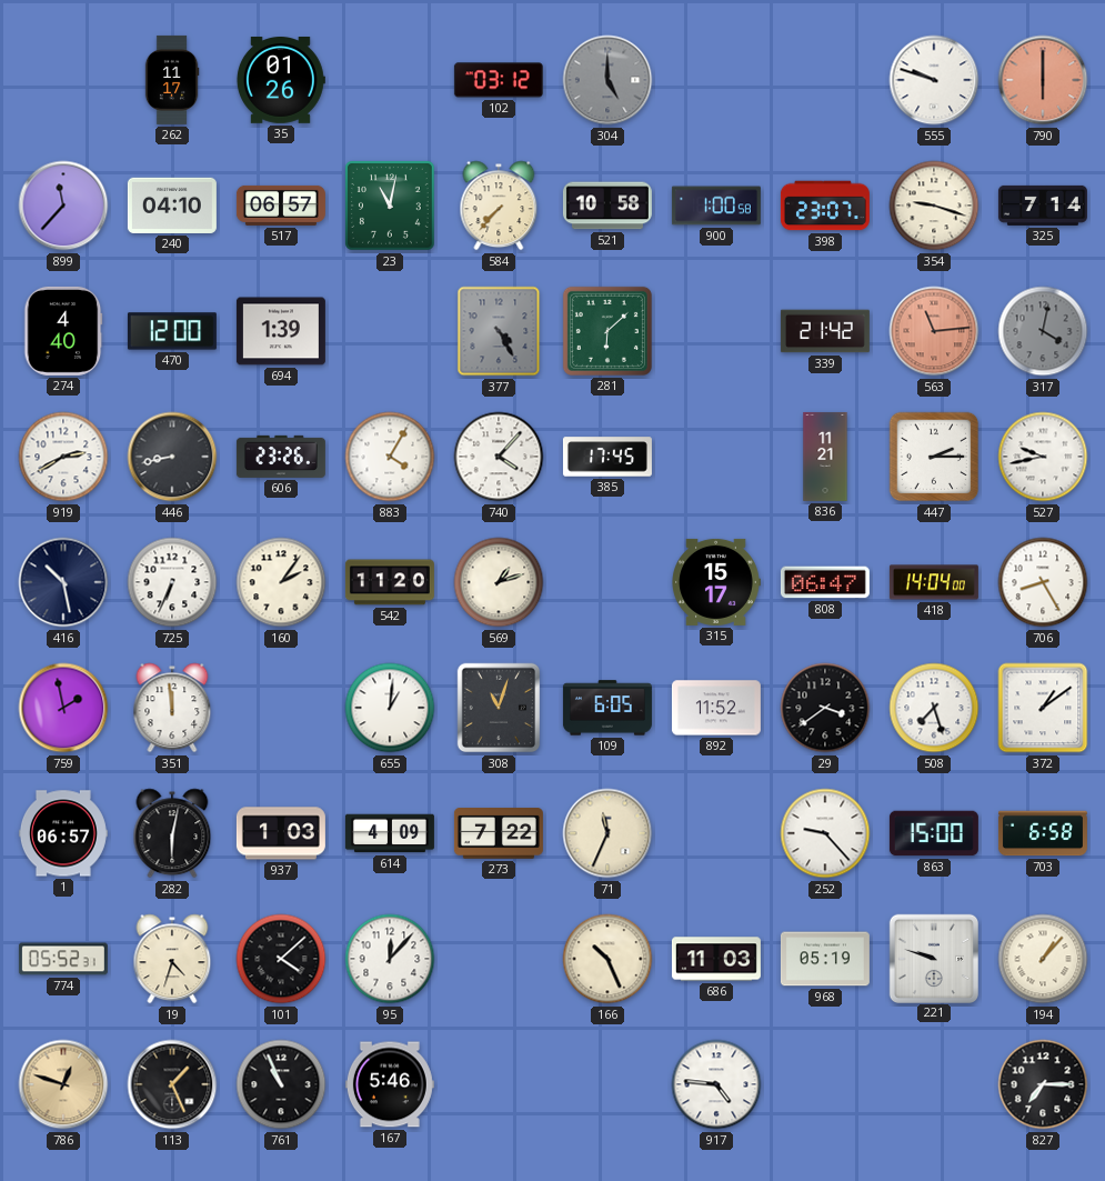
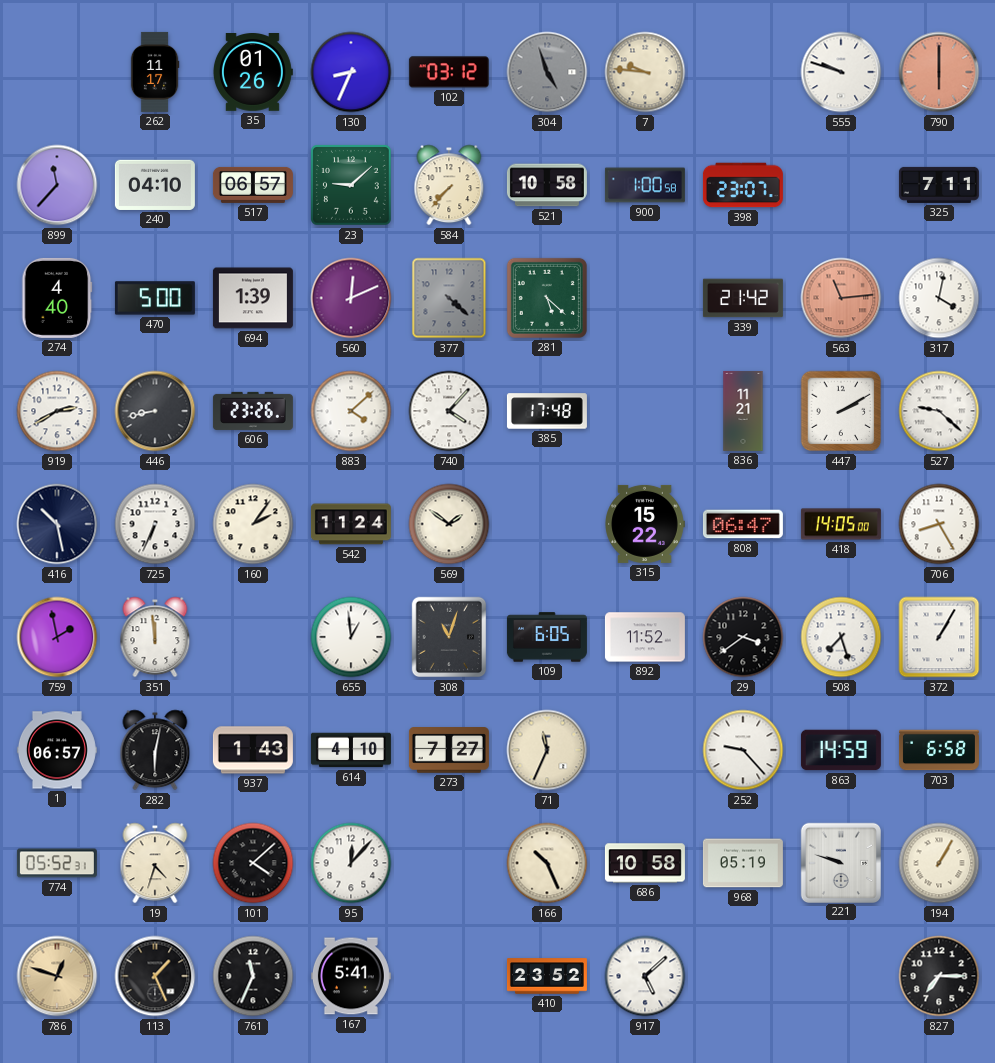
130: none -> 8:34 (351, 72)
304: 5:00 -> 4:57 (547, 72)
7: none -> 9:46 (645, 72)
23: 11:02 -> 9:08 (352, 186)
354: 9:18 -> none (934, 206)
325: 7:14 -> 7:11 (939, 185)
470: 12:00 -> 5:00 (155, 298)
560: none -> 12:11 (351, 298)
377: 4:25 -> 4:22 (449, 298)
281: 6:08 -> 5:22 (547, 298)
317 dial: grey -> white (939, 298)
883: 4:05 -> 4:08 (351, 411)
385: 17:45 -> 17:48 (547, 411)
447: 2:15 -> 2:10 (841, 411)
527: 9:43 -> 9:22 (939, 411)
542: 11:20 -> 11:24 (351, 524)
569: 1:12 -> 1:51 (449, 524)
315: 15:17 -> 15:22 (645, 524)
418: 14:04 -> 14:05 (841, 524)
655: 1:01 -> 12:59 (351, 637)
372: 1:09 -> 1:05 (939, 637)
937: 1:03 -> 1:43 (253, 750)
614: 4:09 -> 4:10 (351, 750)
273: 7:22 -> 7:27 (449, 750)
863: 15:00 -> 14:59 (841, 750)
686: 11:03 -> 10:58 (645, 863)
194: 1:07 -> 1:05 (939, 863)
761: 10:56 -> 11:34 (253, 976)
167: 5:46 -> 5:41 (351, 976)
410: none -> 23:52 (547, 976)
917: 4:46 -> 5:08 (645, 976)
